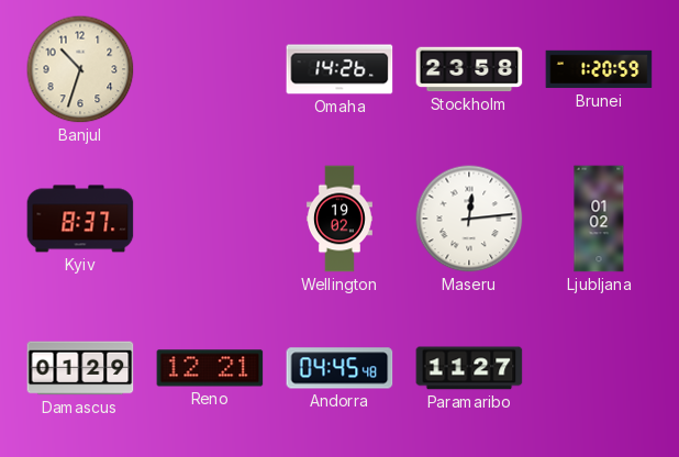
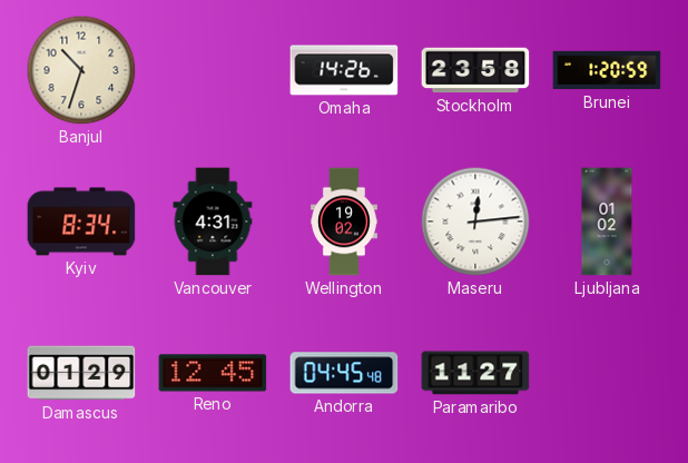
Kyiv: 8:37 -> 8:34 (81, 221)
Vancouver: none -> 4:31 (213, 221)
Reno: 12:21 -> 12:45 (213, 373)
